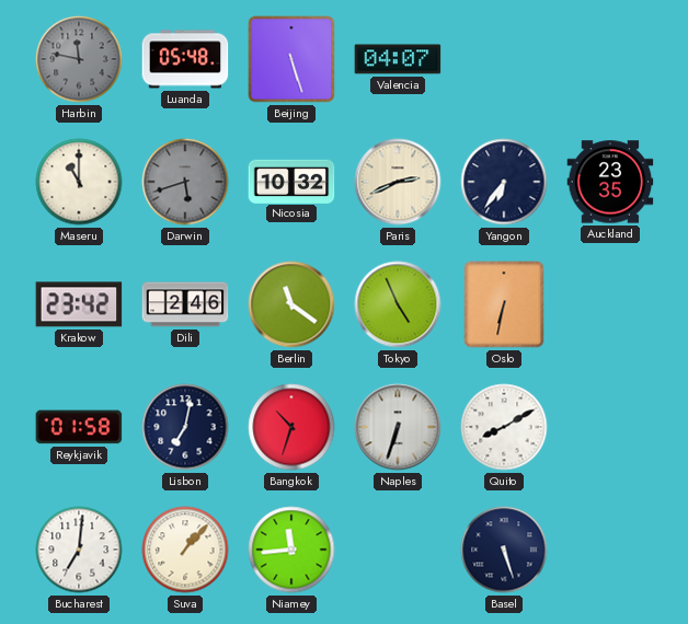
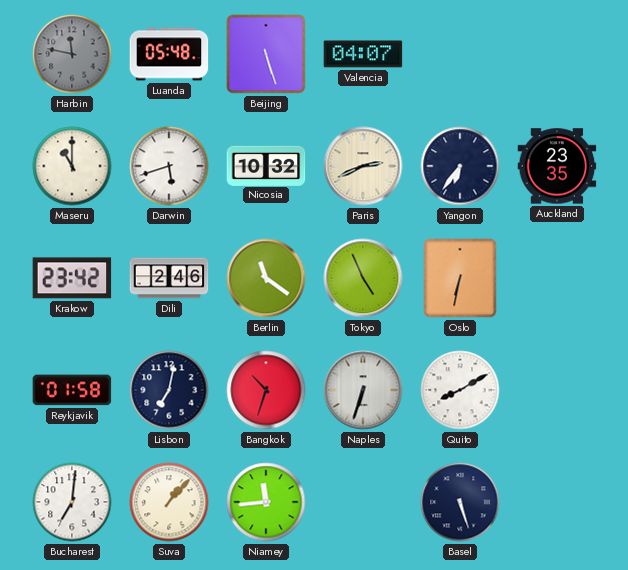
Darwin dial: grey -> white (169, 166)
